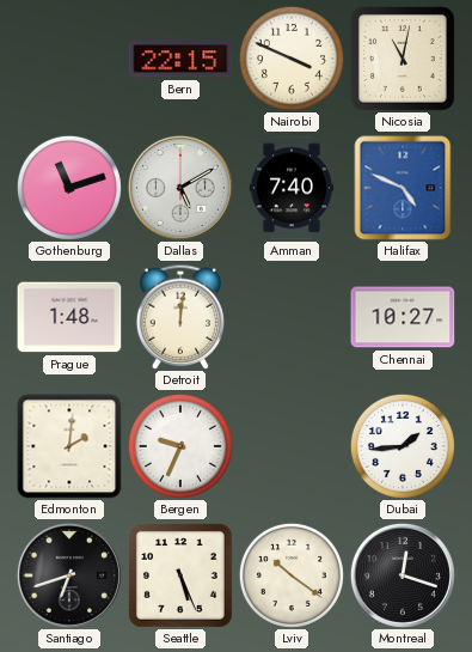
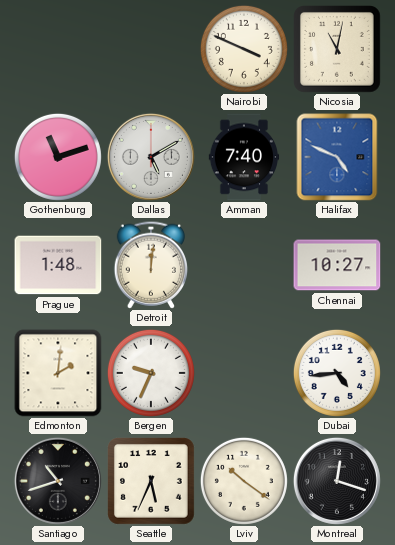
Bern: 22:15 -> none (180, 59)
Dubai: 1:44 -> 4:44 (337, 373)
Santiago: 6:42 -> 10:42 (58, 481)
Seattle: 5:26 -> 5:34 (152, 482)
